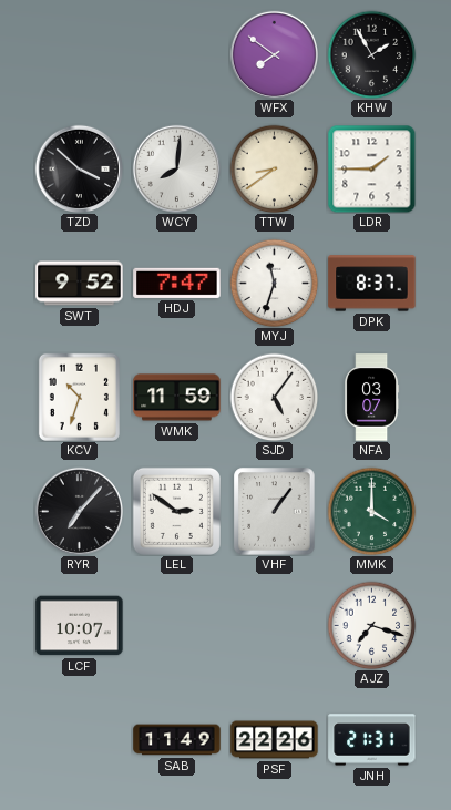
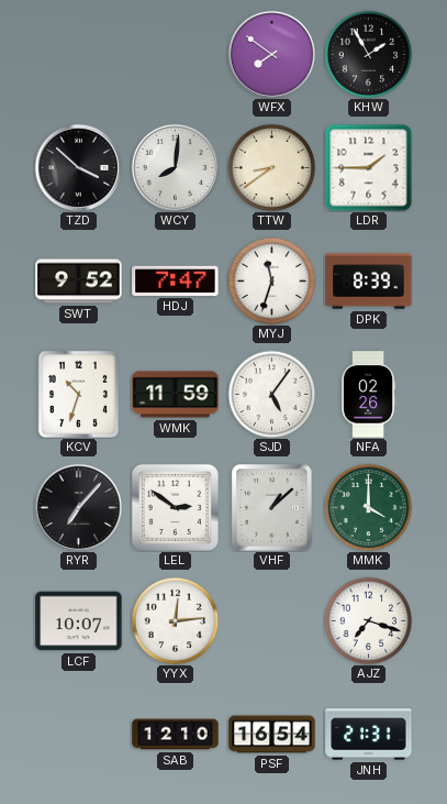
DPK: 8:37 -> 8:39 (369, 282)
NFA: 03:07 -> 02:26 (369, 395)
VHF: 1:06 -> 1:08 (272, 508)
YYX: none -> 12:14 (175, 620)
SAB: 11:49 -> 12:10 (176, 735)
PSF: 22:26 -> 16:54 (272, 735)
